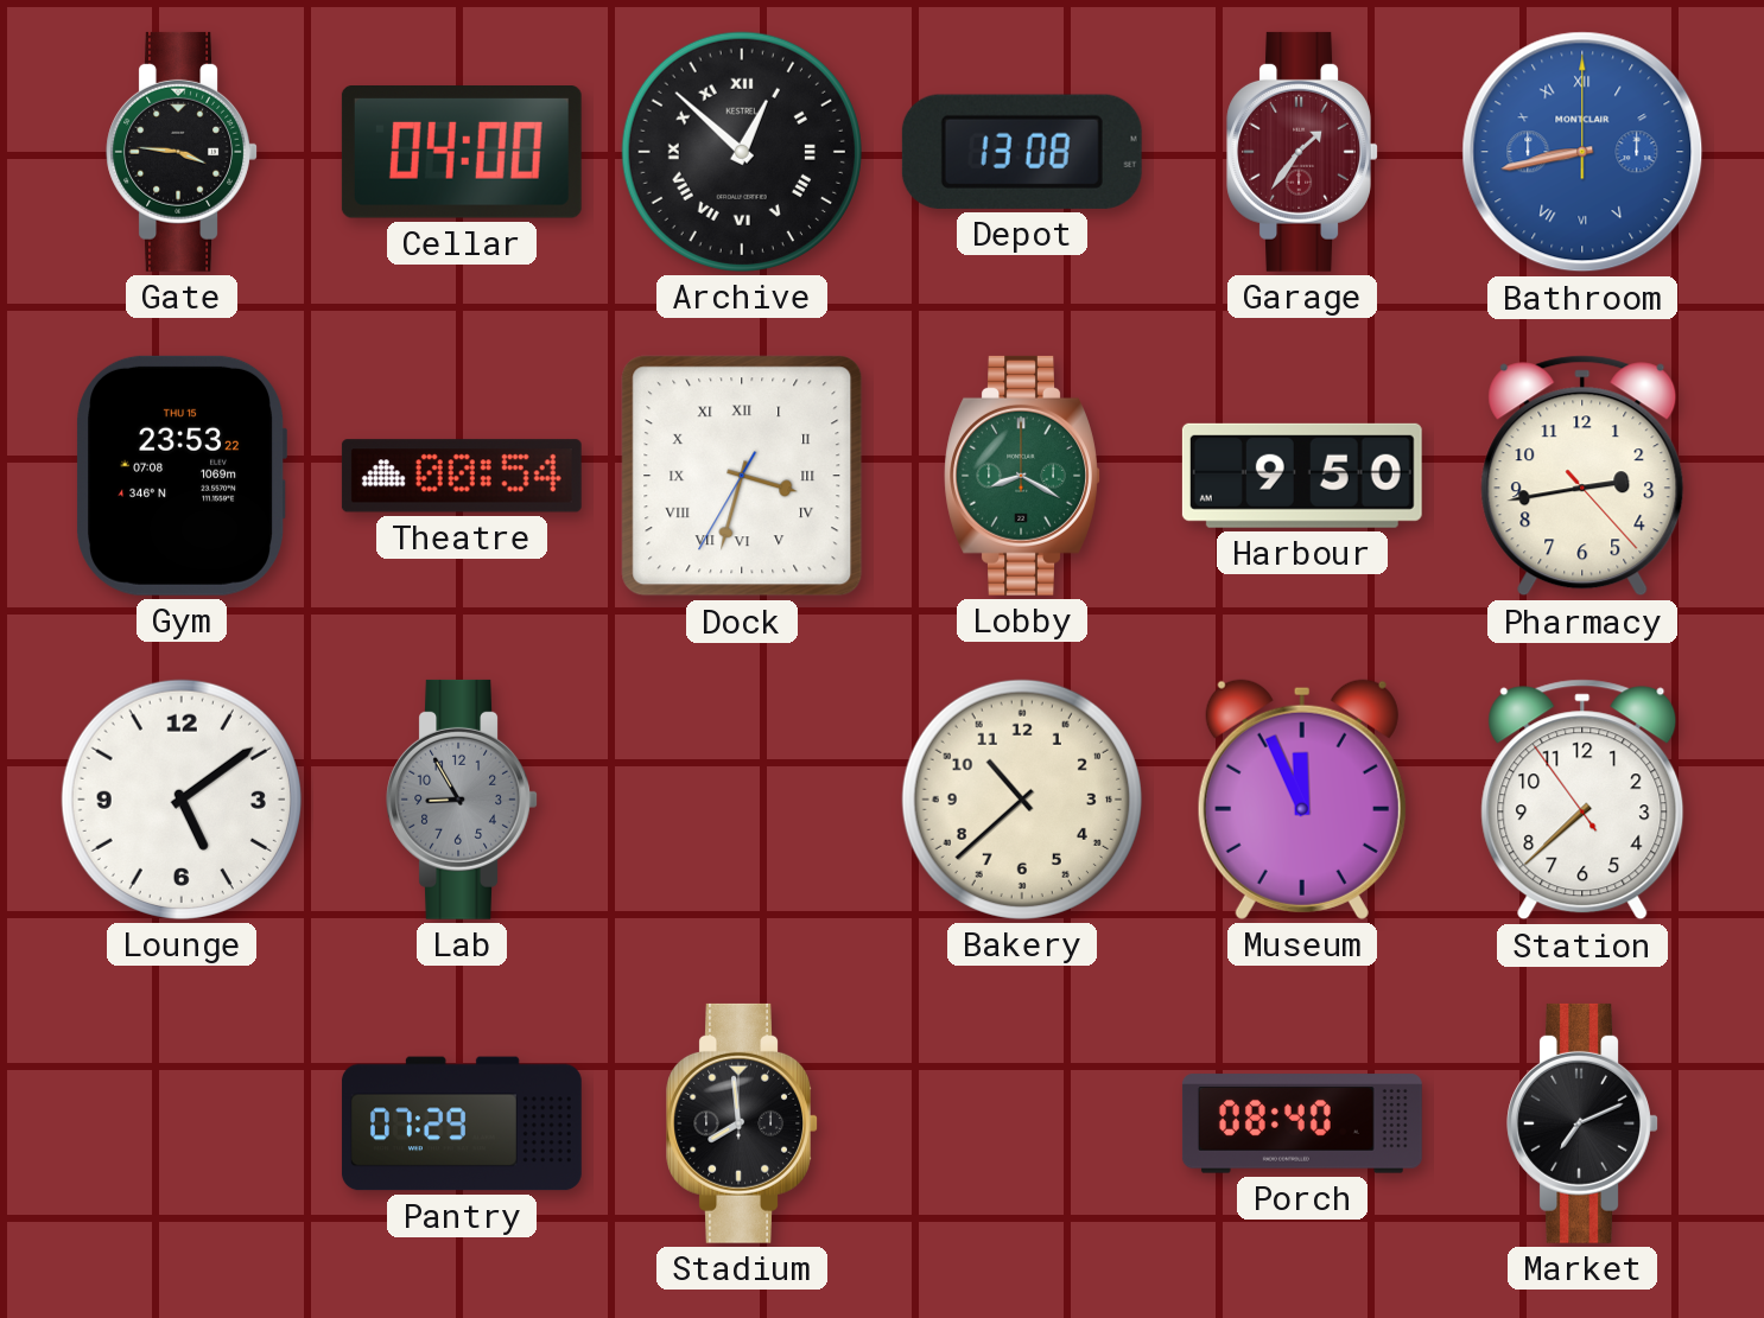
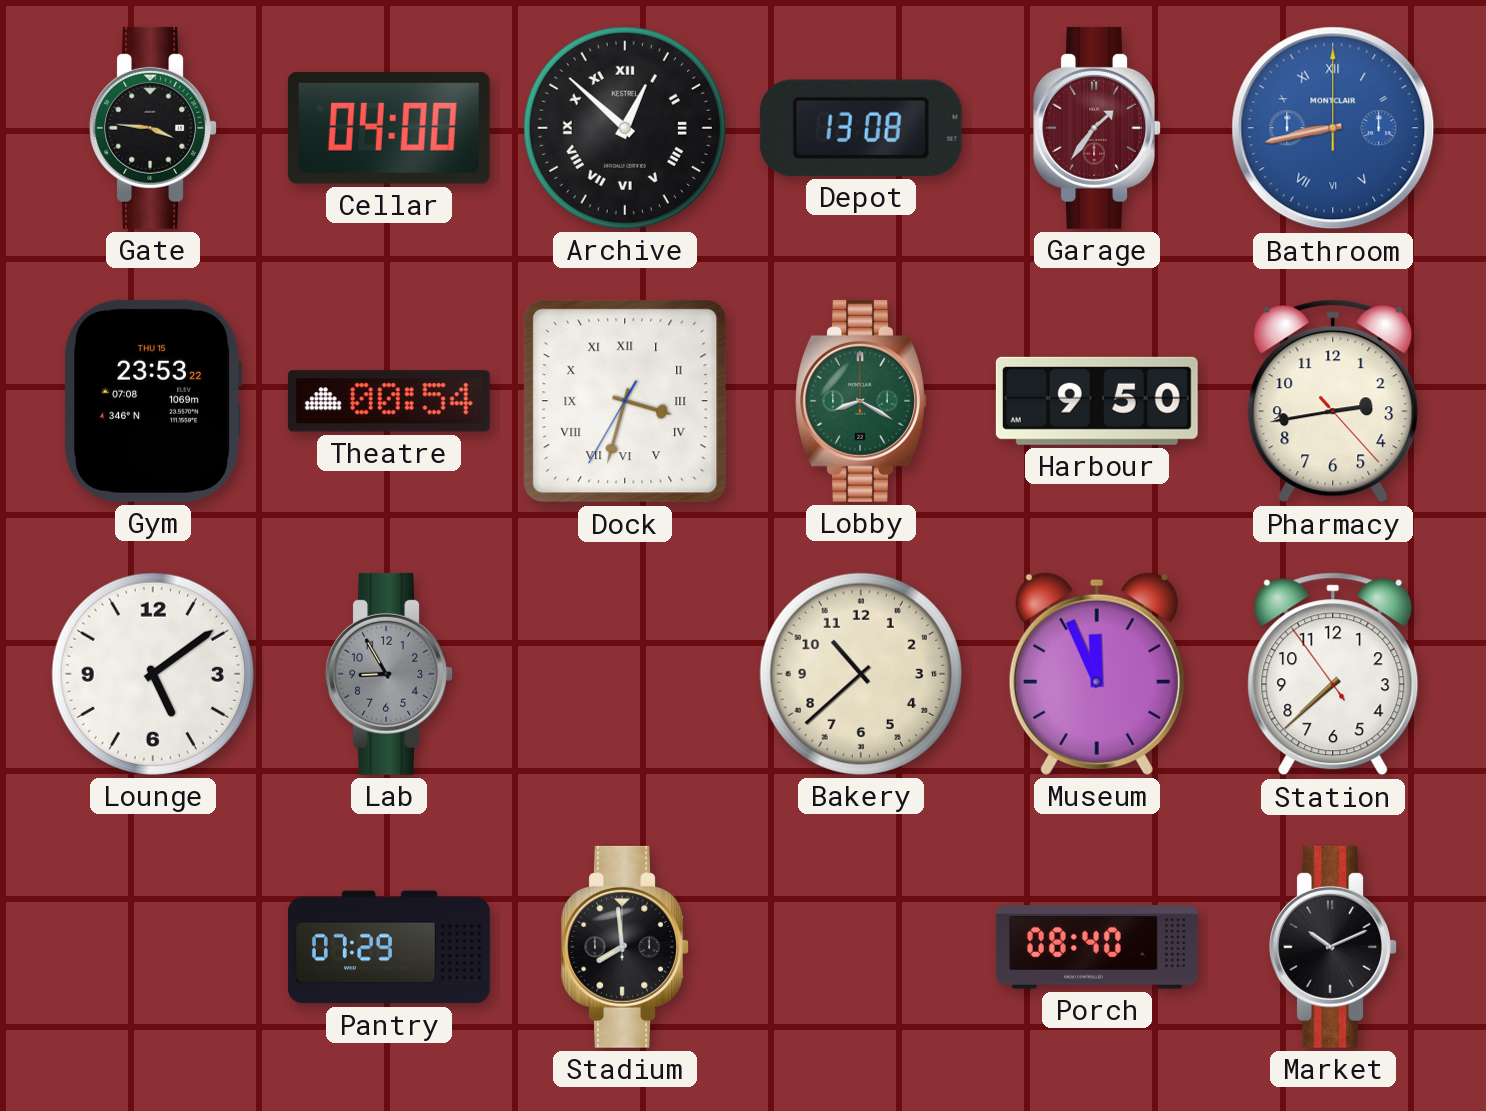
Market: 7:11 -> 10:11 (1333, 947)
